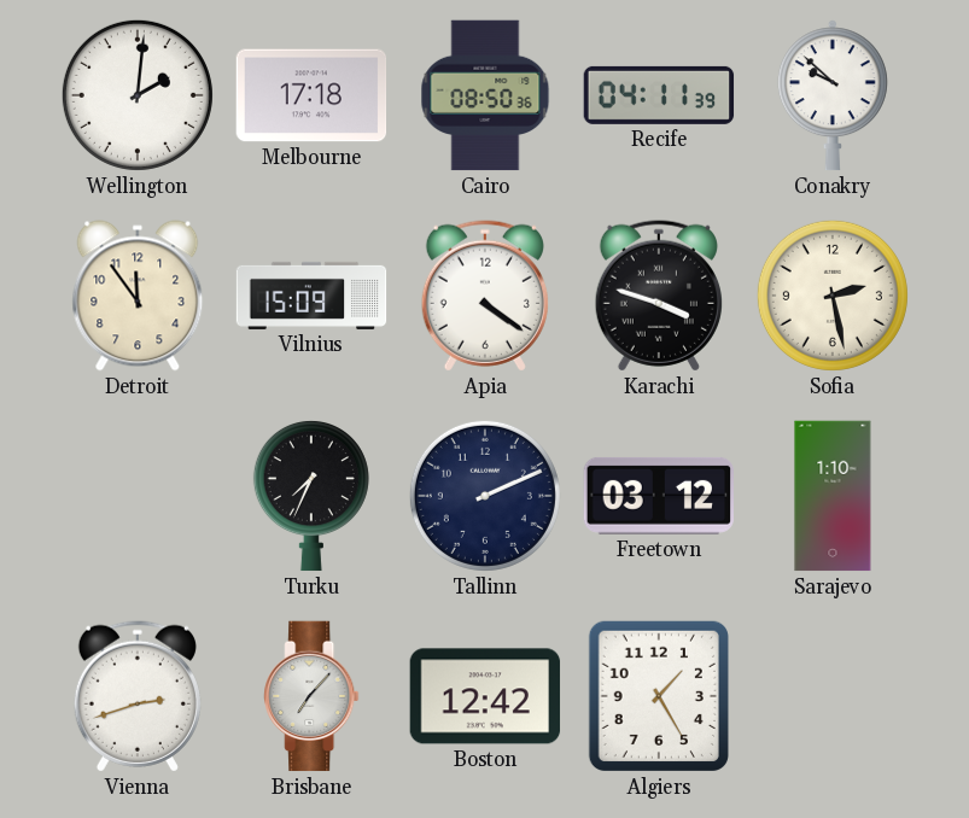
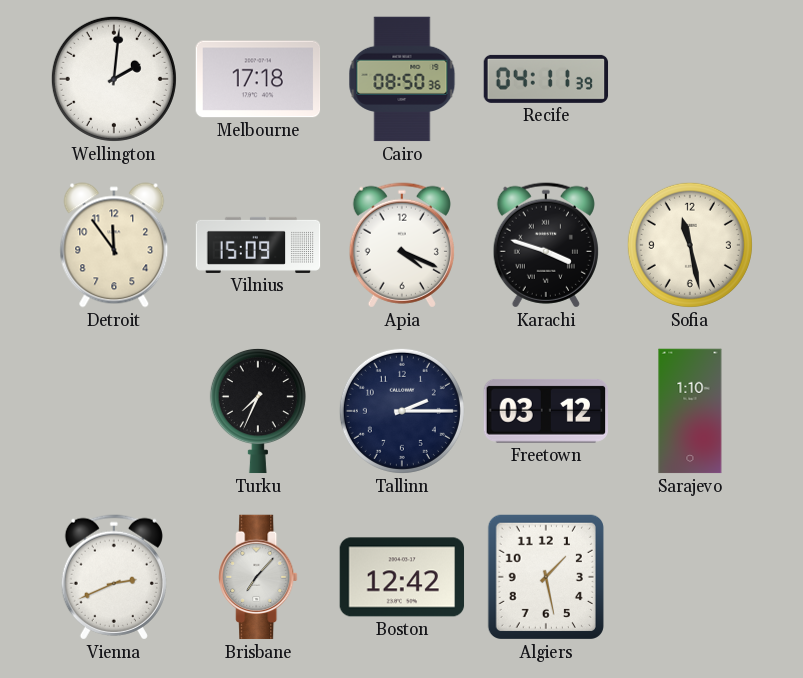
Conakry: 9:52 -> none (833, 95)
Apia: 4:21 -> 4:19 (402, 245)
Sofia: 2:28 -> 11:28 (690, 245)
Tallinn: 2:11 -> 2:15 (402, 411)
Vienna: 2:42 -> 2:41 (114, 577)
Algiers: 1:25 -> 1:28 (546, 577)
